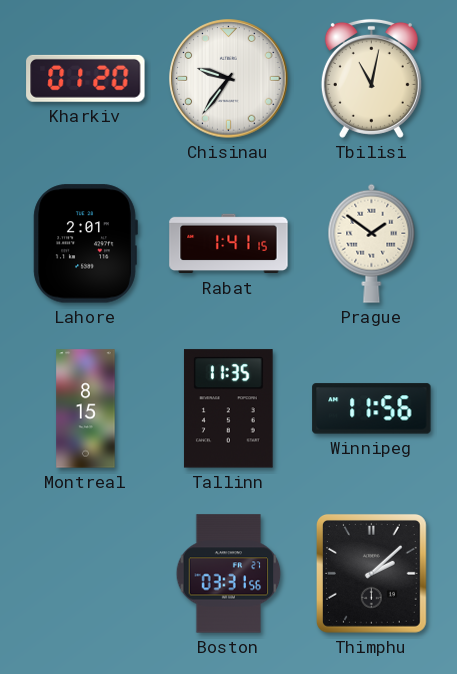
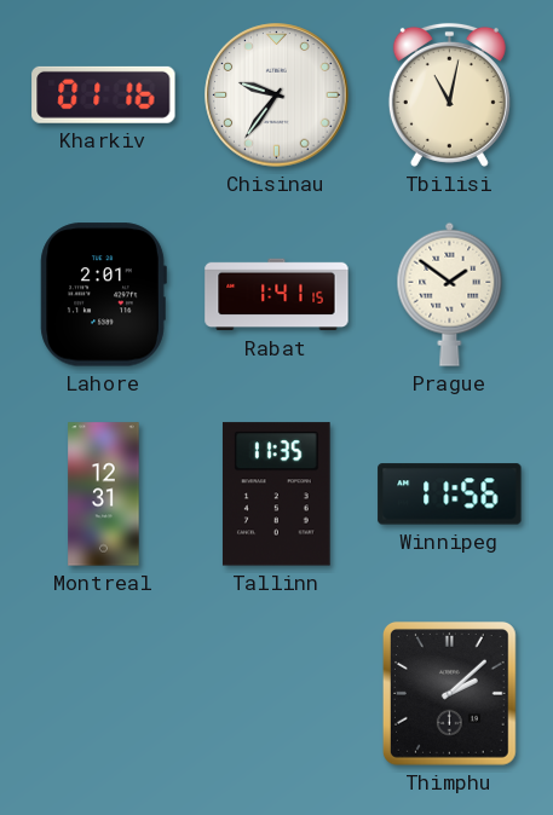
Kharkiv: 01:20 -> 01:16 (104, 94)
Montreal: 8:15 -> 12:31 (104, 495)
Boston: 03:31 -> none (229, 574)
